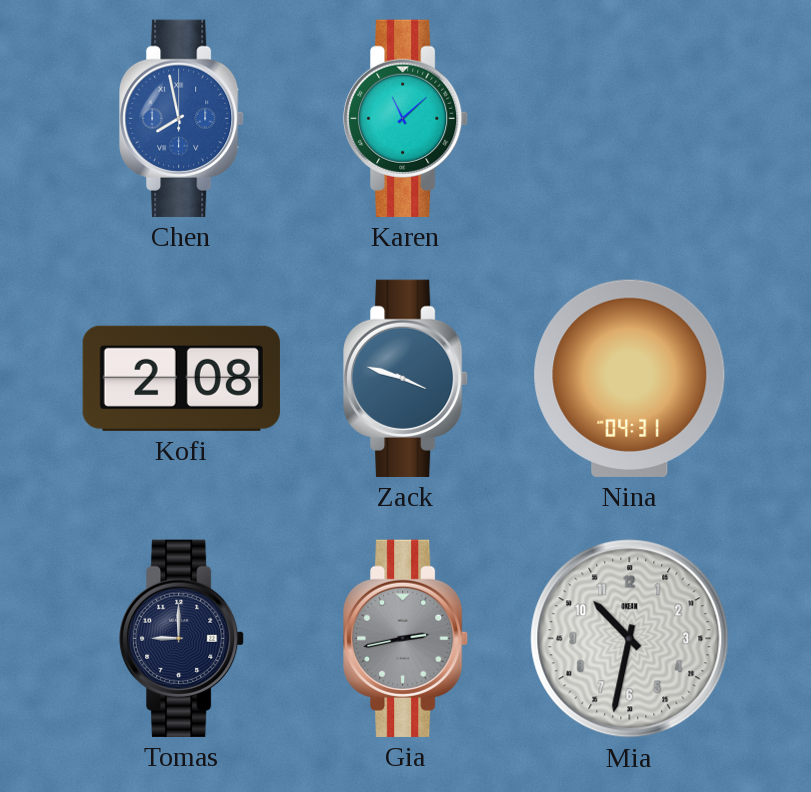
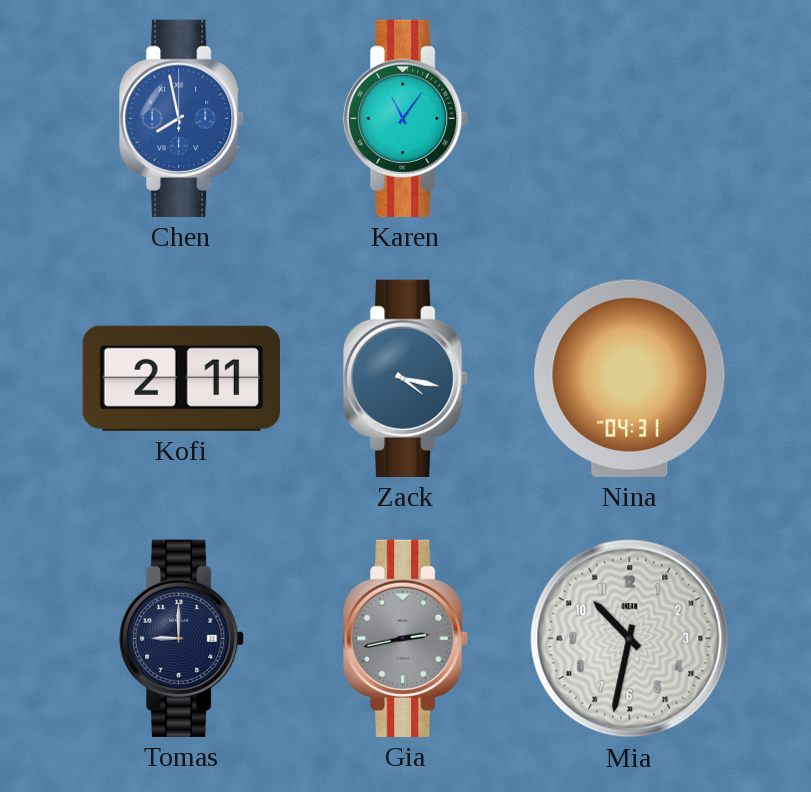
Karen: 11:08 -> 11:06 (407, 118)
Kofi: 2:08 -> 2:11 (181, 378)
Zack: 3:48 -> 4:17 (407, 378)
